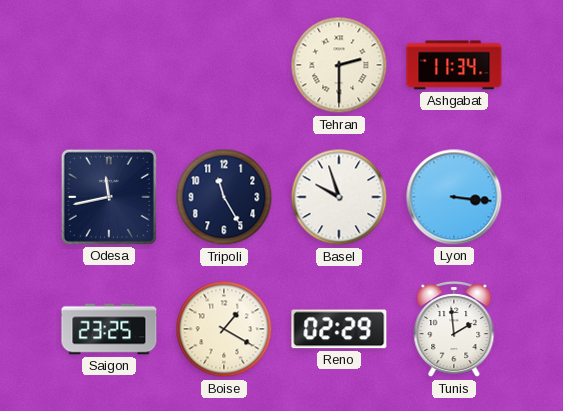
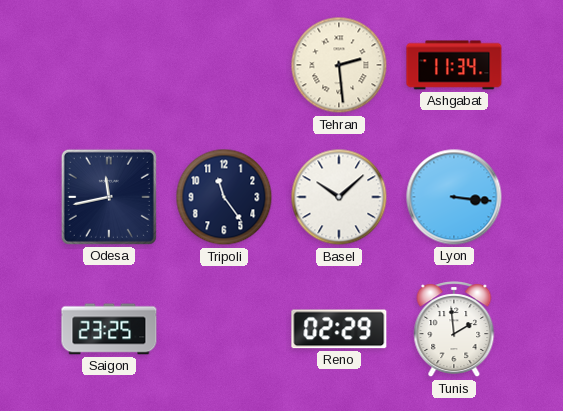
Tehran: 2:30 -> 2:29 (339, 65)
Tripoli: 11:25 -> 11:24 (224, 197)
Basel: 9:57 -> 10:08 (339, 197)
Boise: 1:20 -> none (224, 329)
